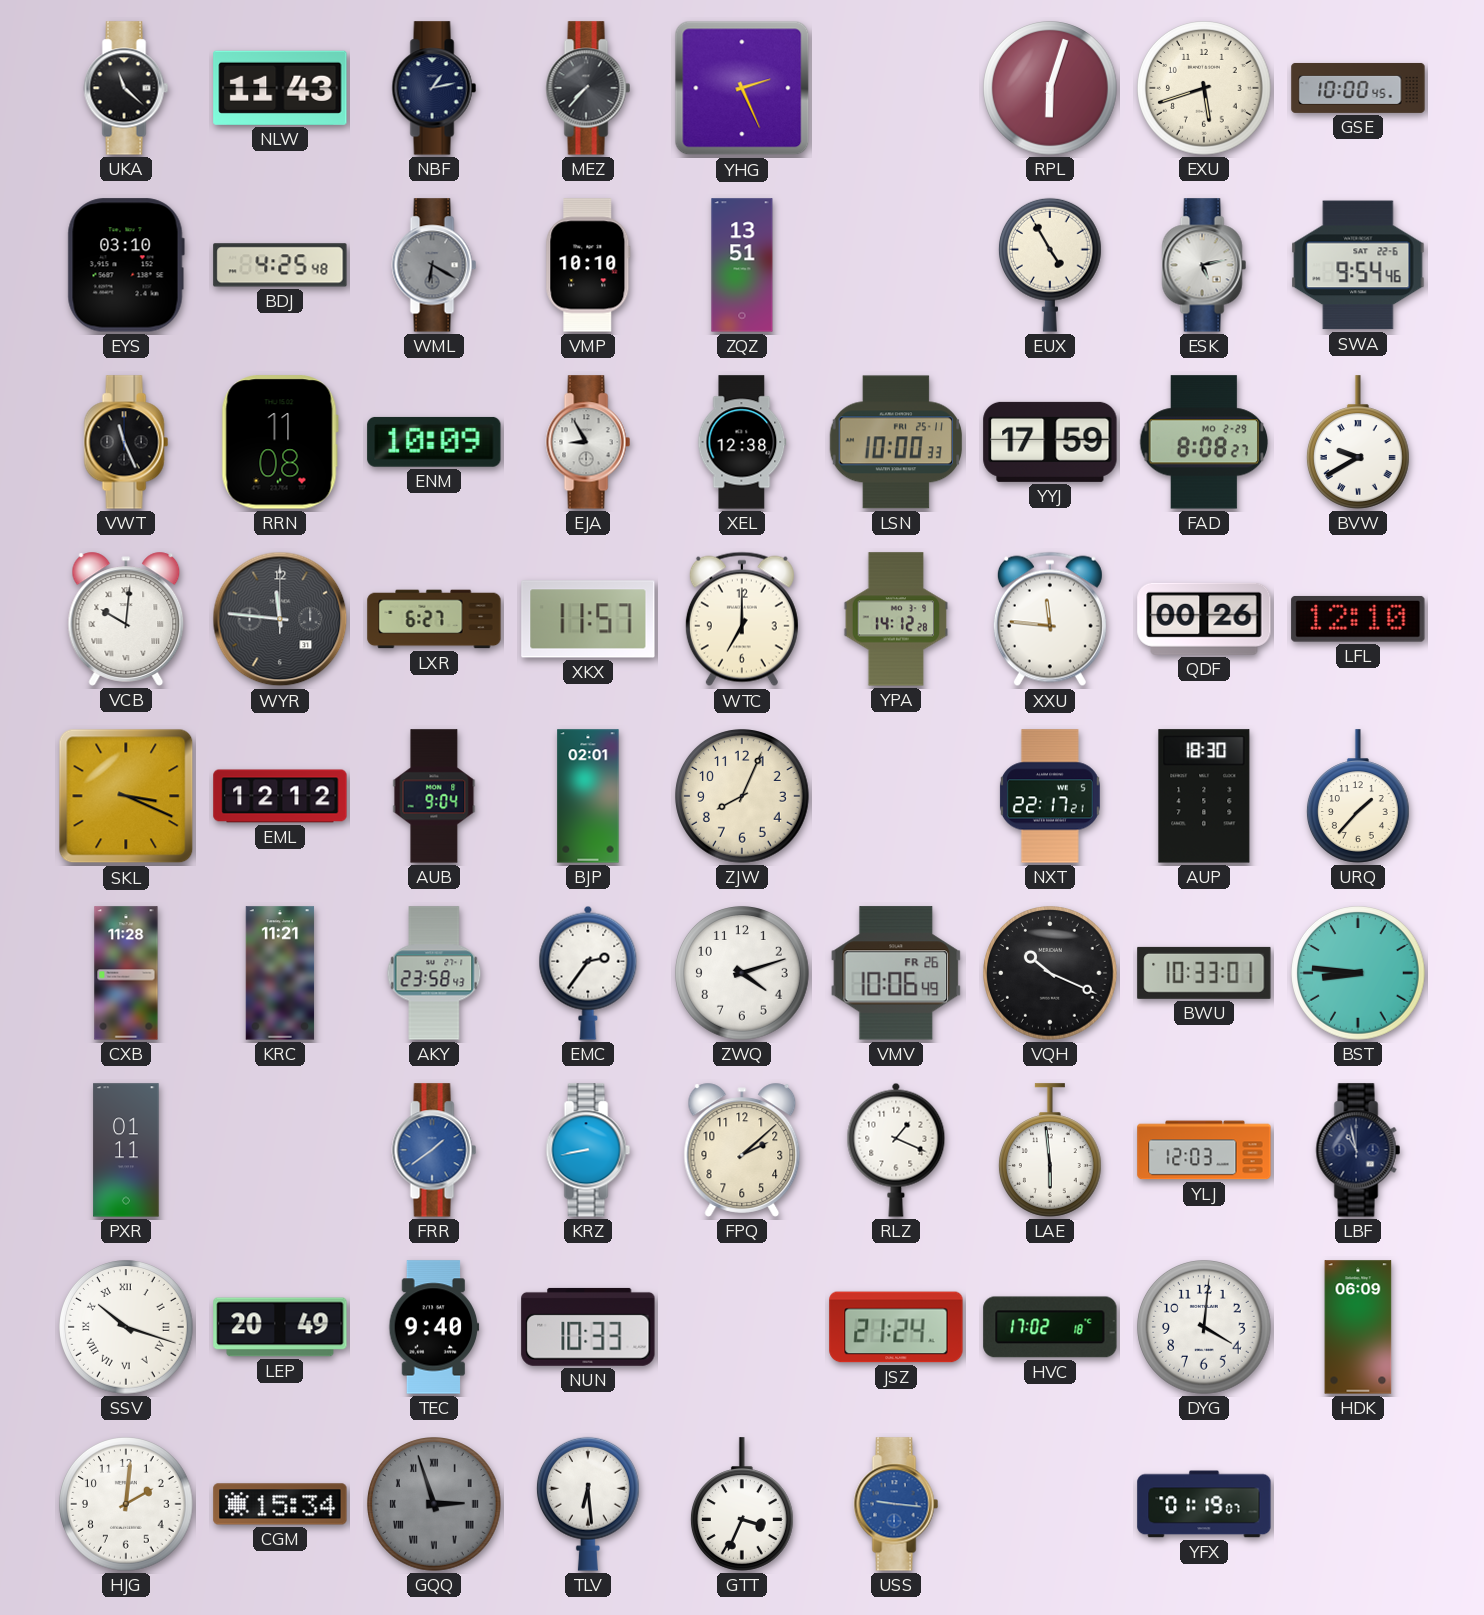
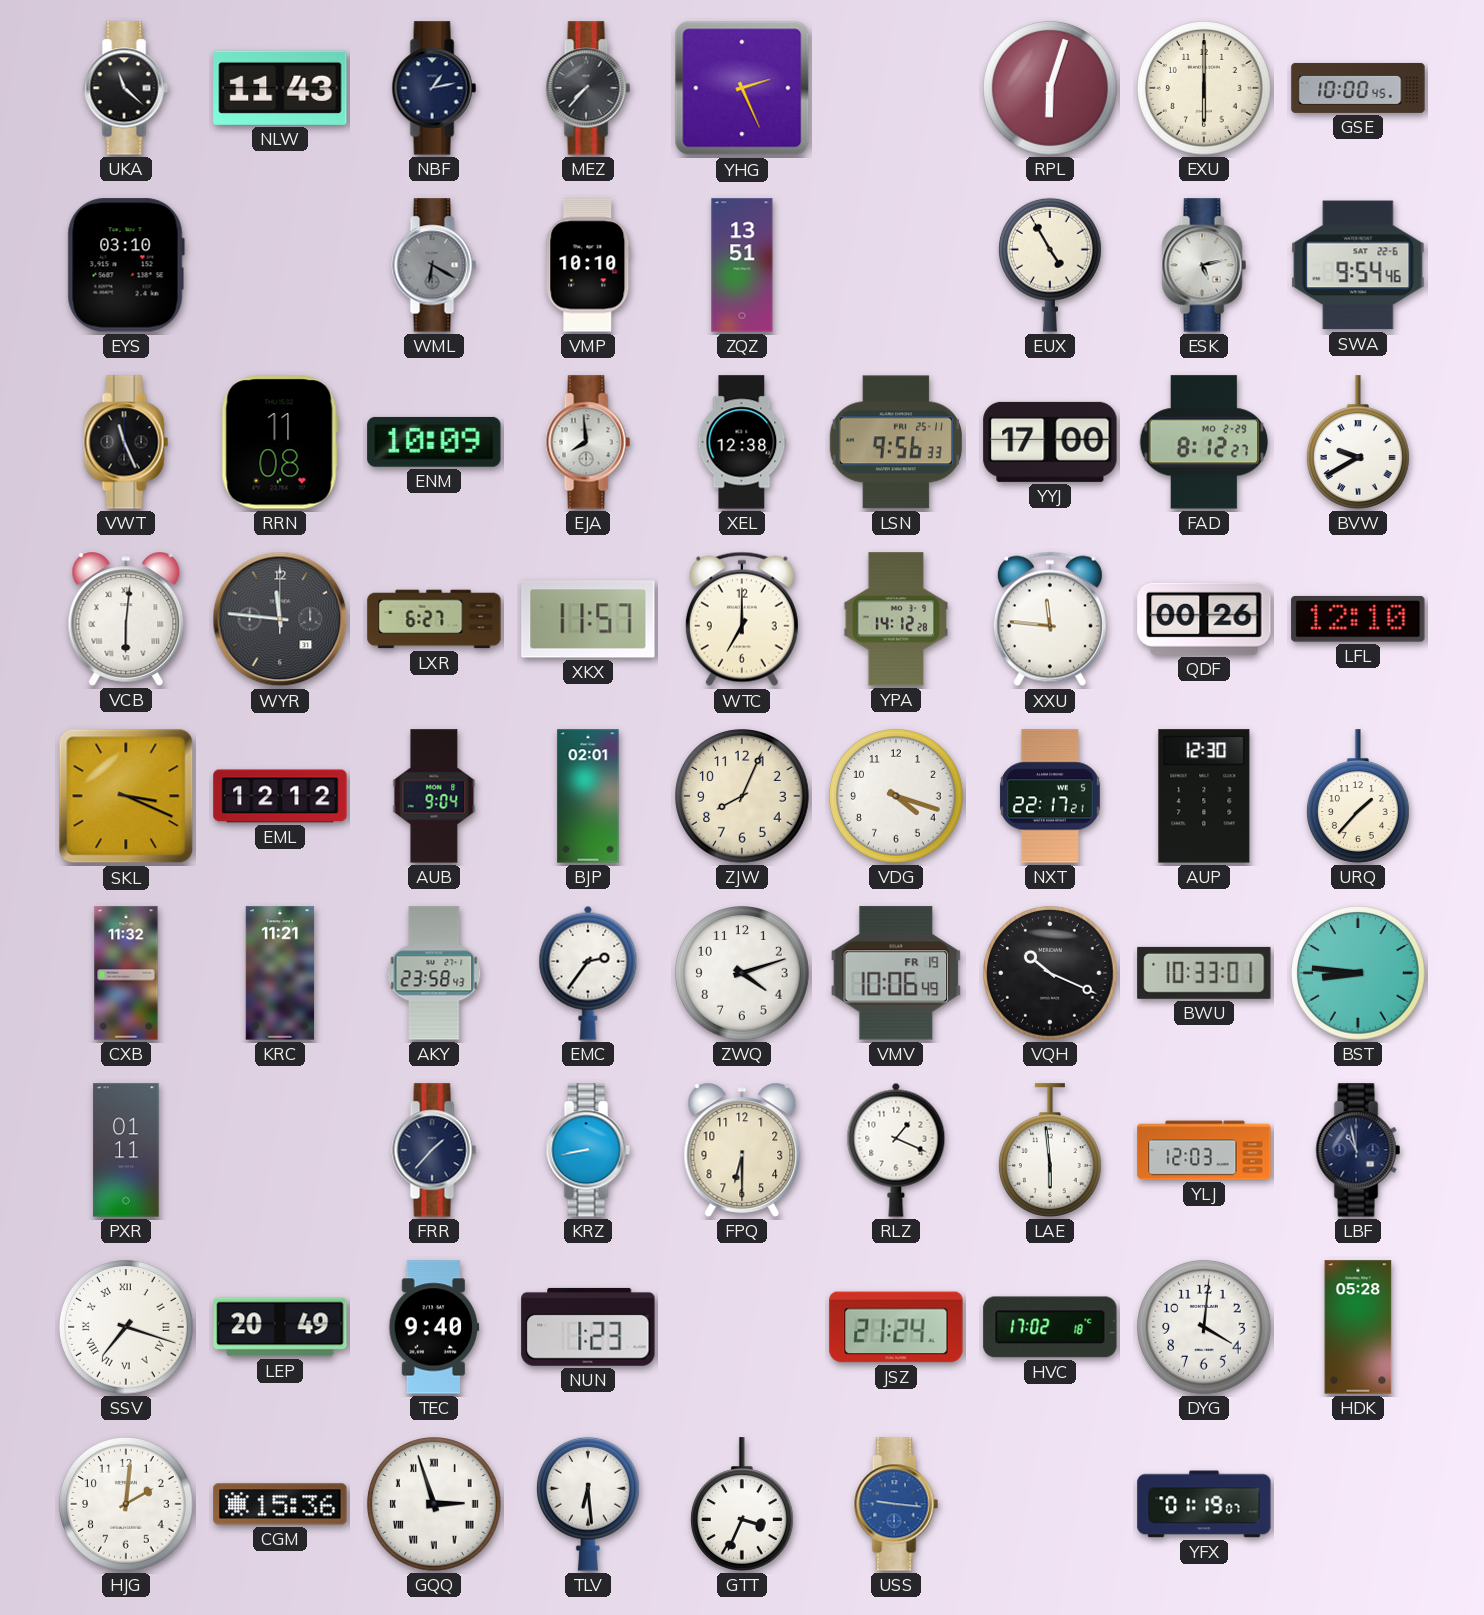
EXU: 5:42 -> 6:00 (1205, 89)
BDJ: 4:25 -> none (280, 265)
EJA: 8:55 -> 7:59 (588, 442)
LSN: 10:00 -> 9:56 (895, 442)
YYJ: 17:59 -> 17:00 (1050, 442)
FAD: 8:08 -> 8:12 (1204, 442)
VCB: 10:01 -> 6:01 (126, 619)
VDG: none -> 4:18 (897, 797)
AUP: 18:30 -> 12:30 (1204, 796)
CXB: 11:28 -> 11:32 (126, 973)
VMV date: FR 26 -> FR 19 (896, 973)
FRR: 1:39 -> 1:37 (434, 1150)
FRR dial: blue -> navy (434, 1150)
FPQ: 2:08 -> 6:30 (742, 1150)
SSV: 10:18 -> 7:18 (127, 1328)
NUN: 10:33 -> 1:23 (588, 1327)
HDK: 06:09 -> 05:28 (1358, 1327)
CGM: 15:34 -> 15:36 (280, 1504)
GQQ dial: grey -> white (435, 1505)
